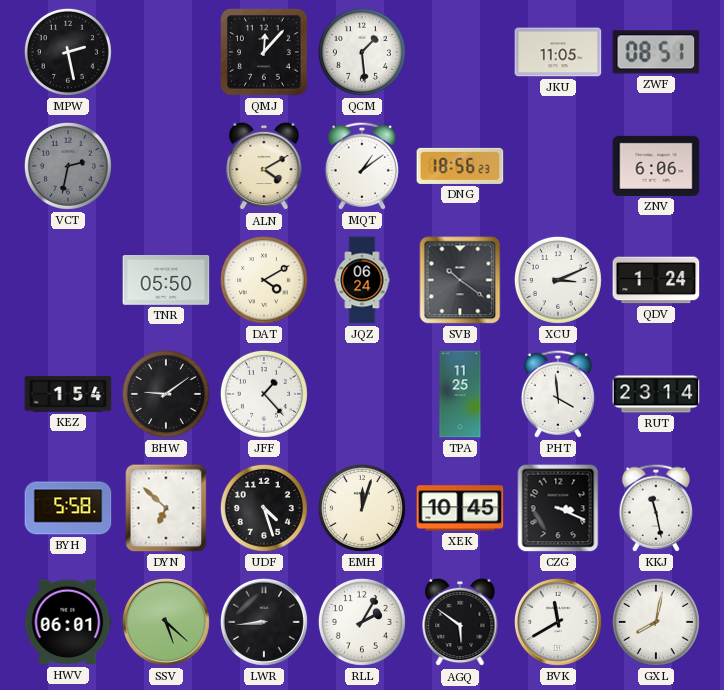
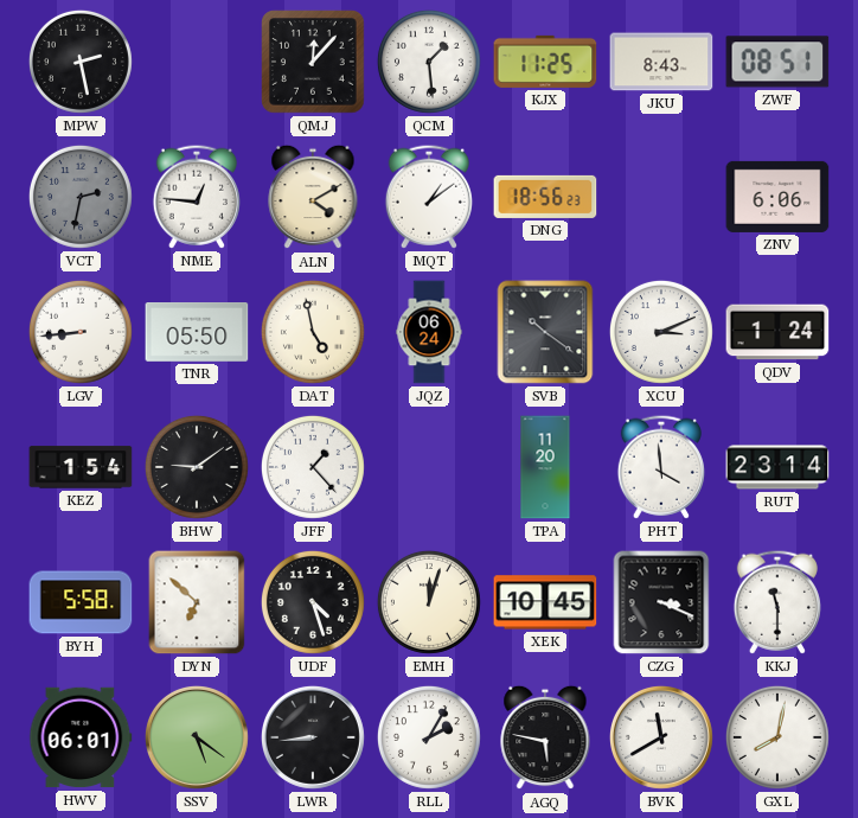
KJX: none -> 11:25 (545, 62)
JKU: 11:05 -> 8:43 (661, 62)
NME: none -> 12:46 (197, 197)
LGV: none -> 8:44 (81, 332)
DAT: 4:10 -> 4:58 (313, 332)
TPA: 11:25 -> 11:20 (545, 467)
KKJ: 11:28 -> 11:30 (777, 602)
SSV: 5:22 -> 5:21 (197, 737)
AGQ: 5:51 -> 5:47 (545, 737)
